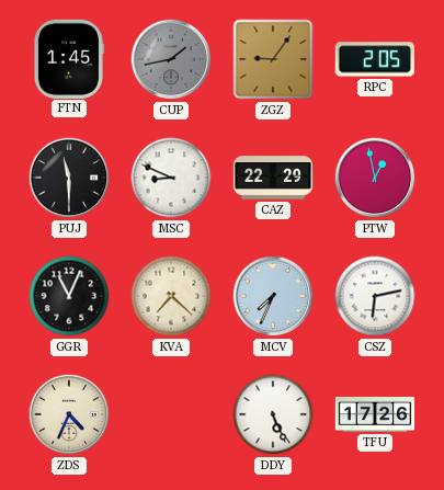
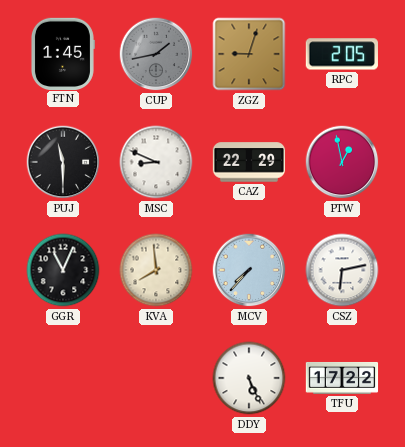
ZGZ: 9:06 -> 9:03 (249, 54)
KVA: 7:22 -> 7:59 (156, 270)
MCV: 7:34 -> 7:37 (249, 270)
ZDS: 4:34 -> none (69, 414)
TFU: 17:26 -> 17:22 (342, 378)
